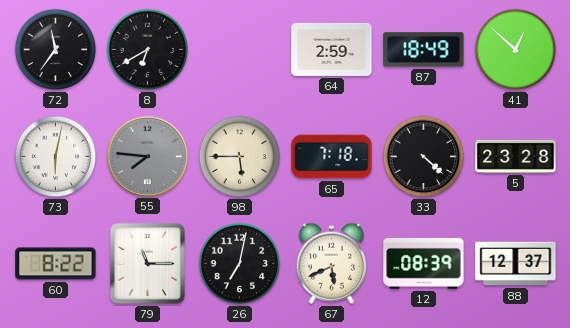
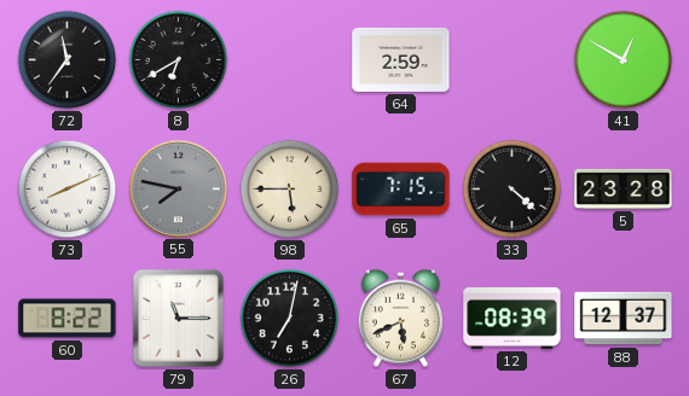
87: 18:49 -> none (424, 50)
41: 12:52 -> 12:50 (624, 60)
73: 6:02 -> 8:11 (68, 190)
55: 7:46 -> 7:47 (178, 188)
65: 7:18 -> 7:15 (401, 190)
